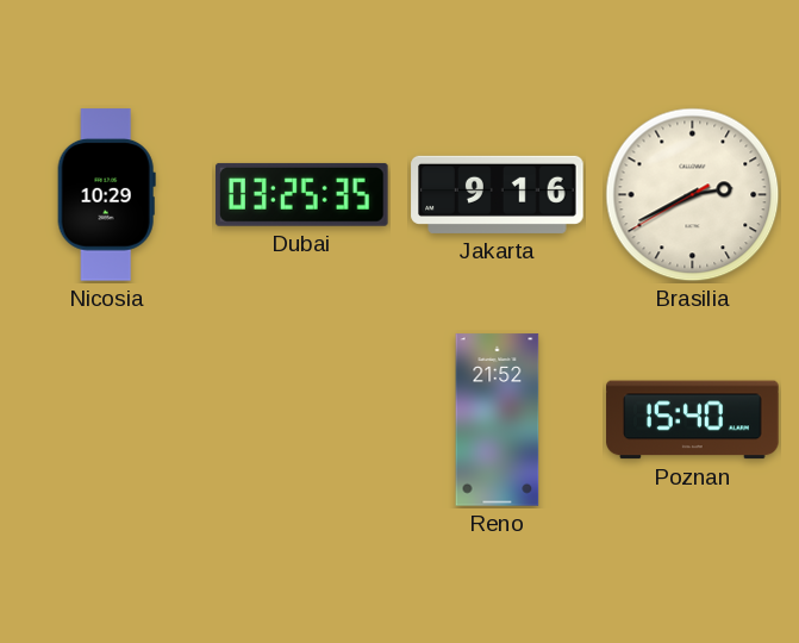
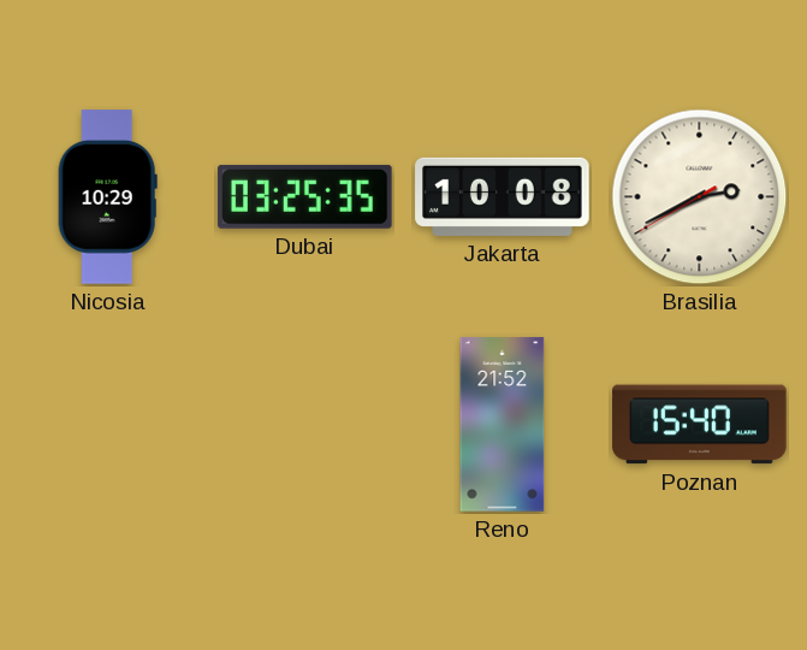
Jakarta: 9:16 -> 10:08 (503, 196)
